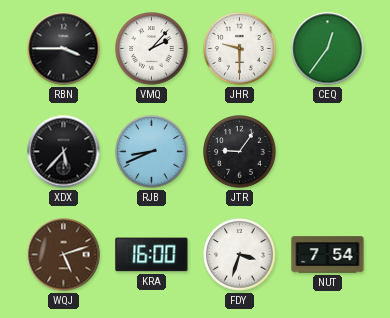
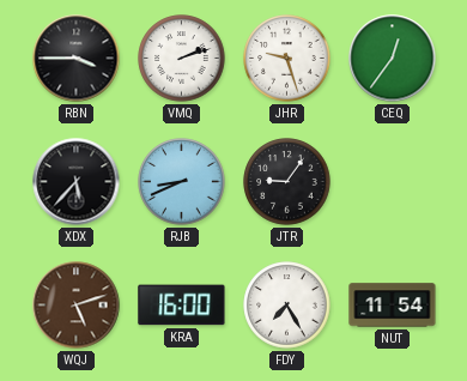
VMQ: 2:07 -> 2:12 (182, 59)
JHR: 9:30 -> 9:27 (287, 59)
FDY: 3:33 -> 7:25 (287, 306)
NUT: 7:54 -> 11:54 (393, 306)
